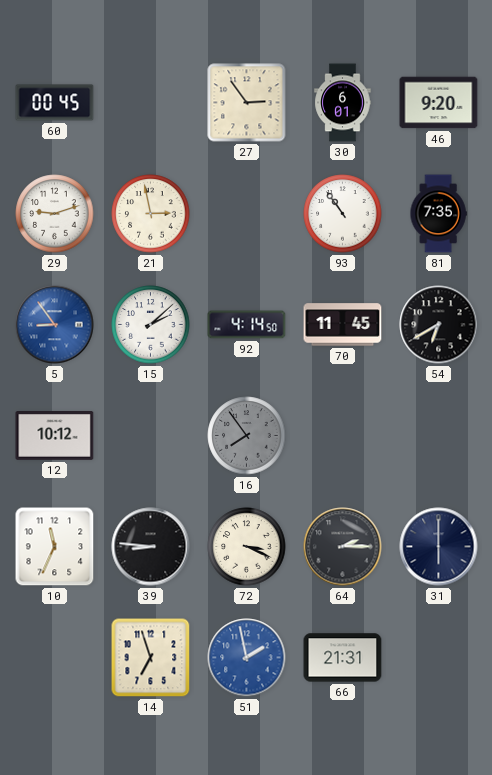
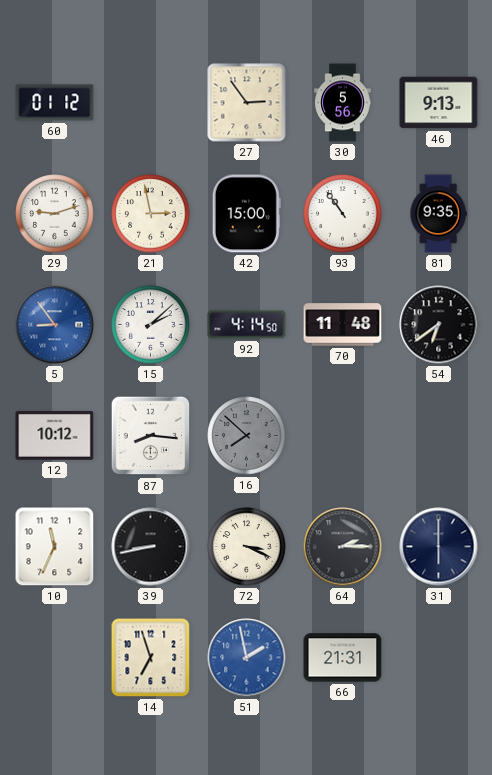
60: 00:45 -> 01:12 (55, 103)
30: 6:01 -> 5:56 (343, 103)
46: 9:20 -> 9:13 (439, 103)
42: none -> 15:00 (246, 214)
81: 7:35 -> 9:35 (438, 214)
70: 11:45 -> 11:48 (343, 325)
54: 6:40 -> 6:39 (439, 325)
87: none -> 8:16 (151, 436)
16: 7:54 -> 7:52 (247, 436)
39: 8:46 -> 8:43 (151, 547)
